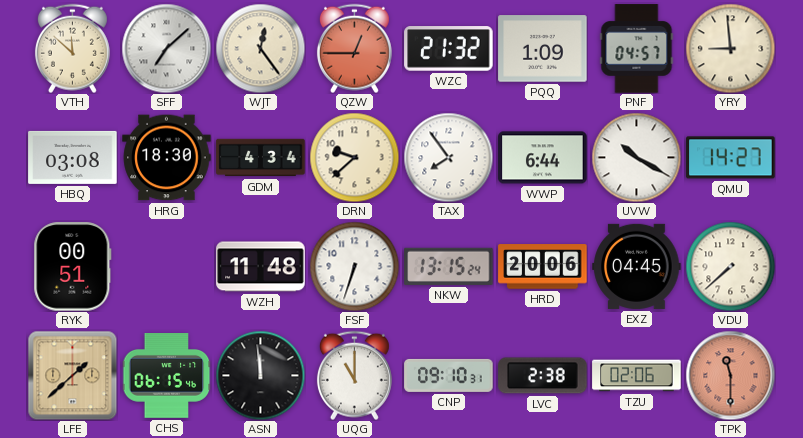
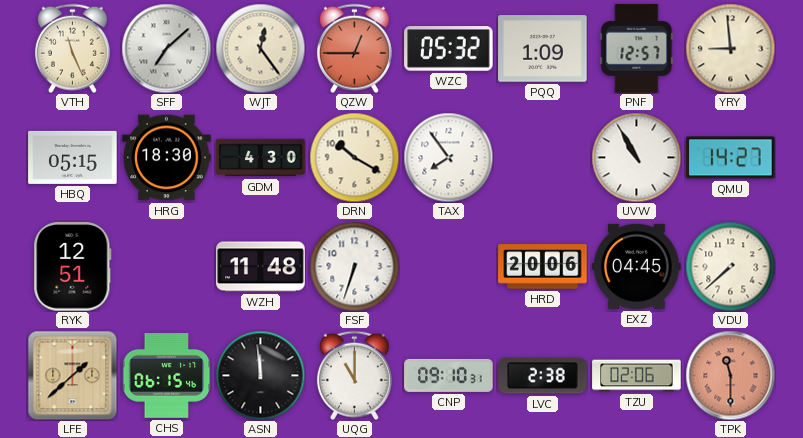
VTH: 11:52 -> 11:26 (72, 48)
WZC: 21:32 -> 05:32 (449, 49)
PNF: 04:57 -> 12:57 (637, 49)
HBQ: 03:08 -> 05:15 (73, 157)
GDM: 4:34 -> 4:30 (261, 158)
DRN: 9:38 -> 10:20 (354, 157)
WWP: 6:44 -> none (543, 158)
UVW: 10:20 -> 10:55 (636, 157)
RYK: 00:51 -> 12:51 (73, 267)
NKW: 13:15 -> none (449, 266)
